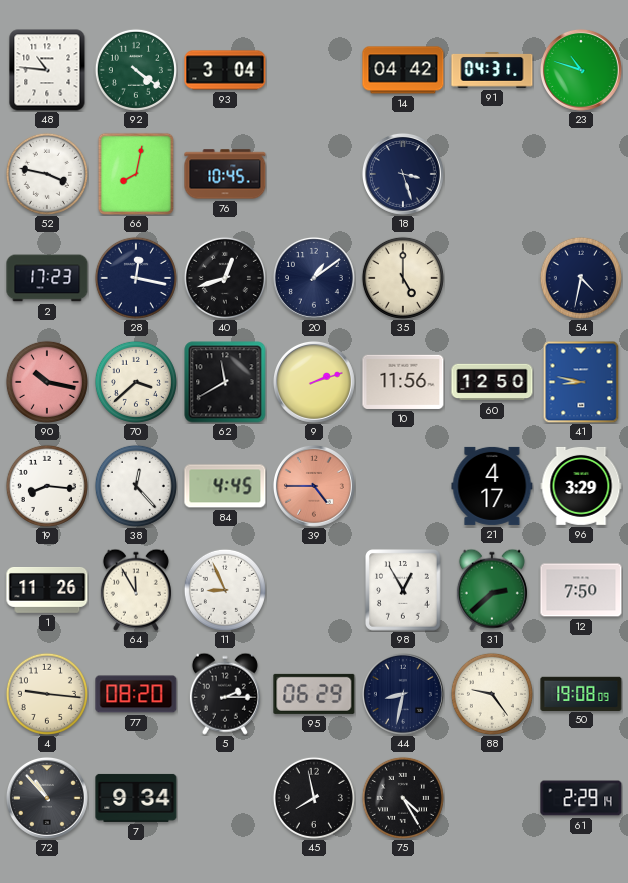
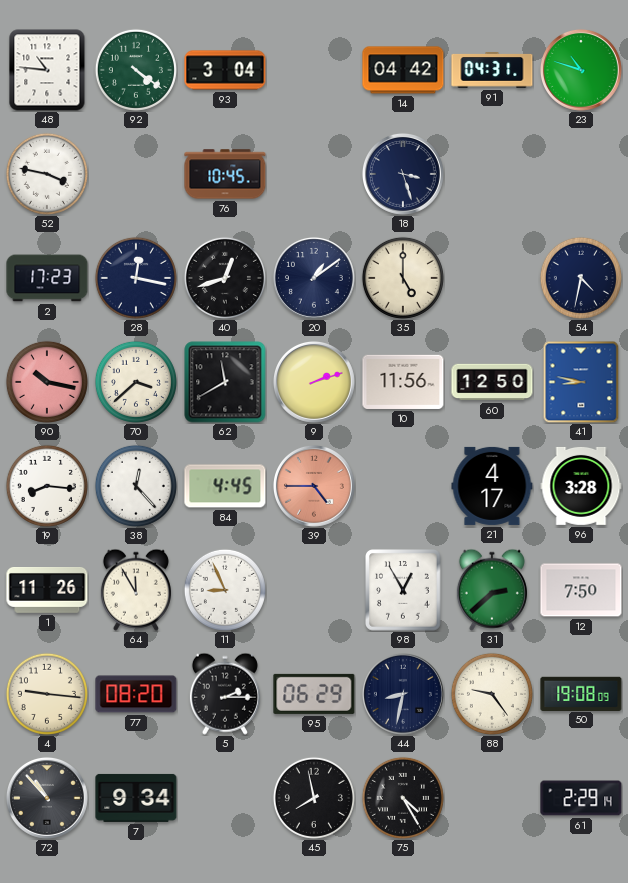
66: 8:02 -> none (136, 174)
96: 3:29 -> 3:28 (581, 486)
